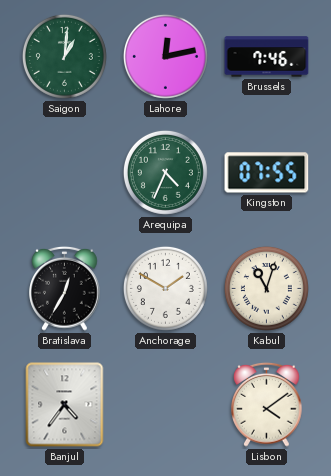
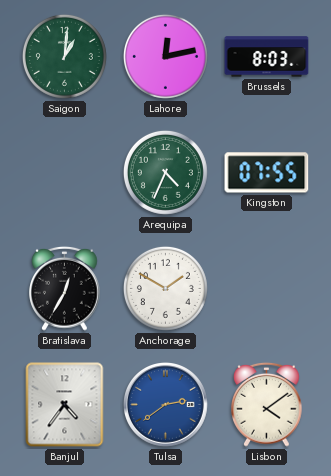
Brussels: 7:46 -> 8:03 (267, 57)
Kabul: 11:03 -> none (266, 288)
Tulsa: none -> 2:39 (166, 405)
